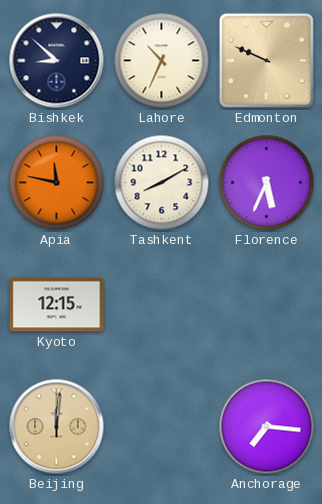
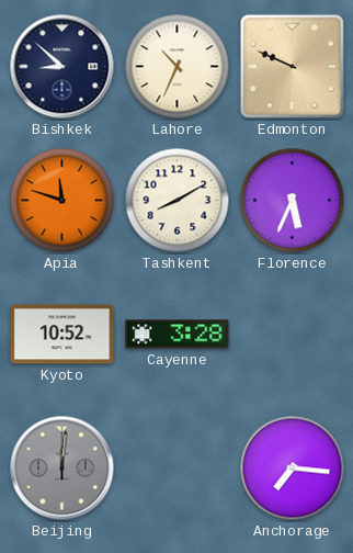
Apia: 11:47 -> 11:48 (62, 201)
Kyoto: 12:15 -> 10:52 (62, 335)
Cayenne: none -> 3:28 (178, 335)
Beijing dial: champagne -> grey (62, 469)
